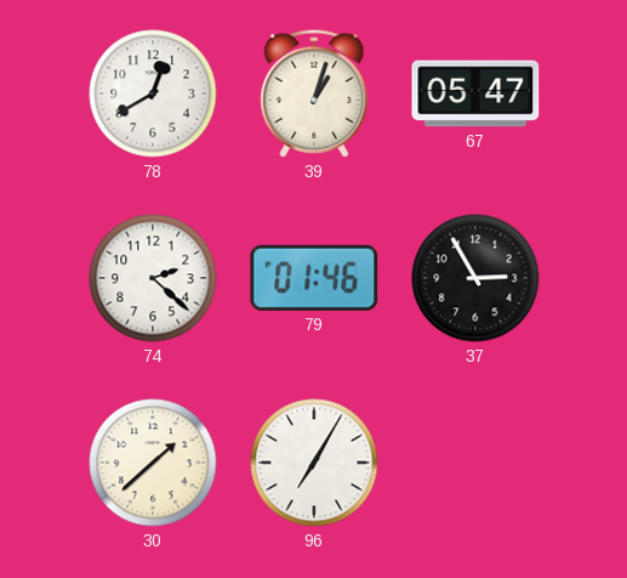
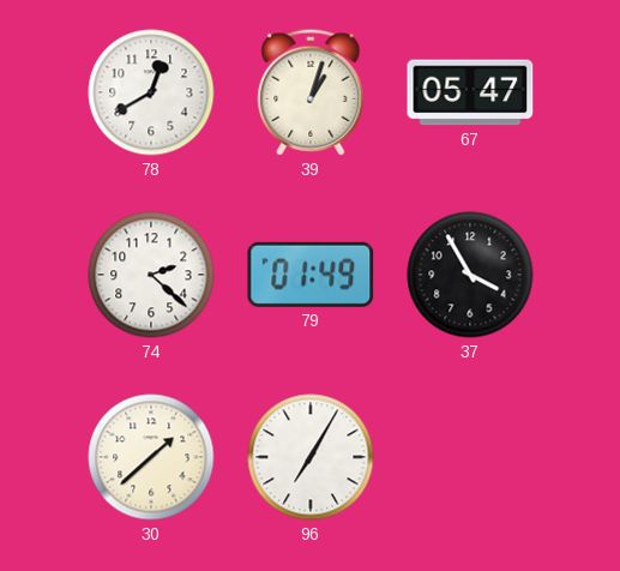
79: 01:46 -> 01:49 (311, 275)
37: 2:55 -> 3:55 (470, 275)
